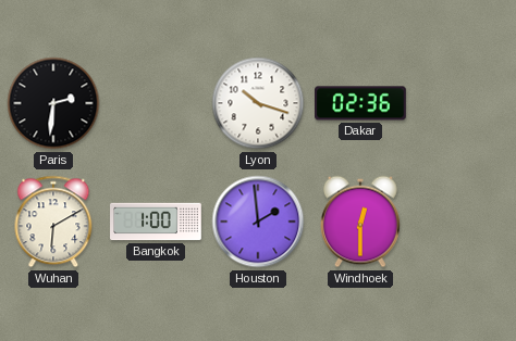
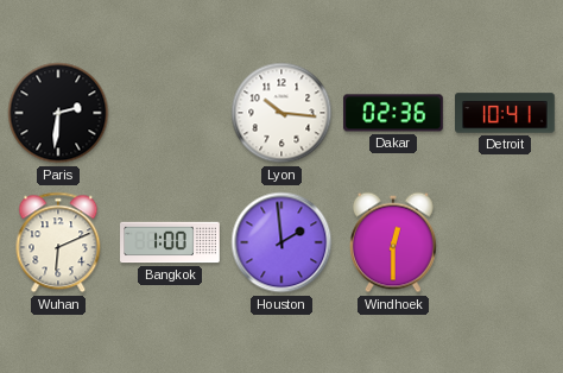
Lyon: 10:18 -> 10:16 (281, 113)
Detroit: none -> 10:41 (505, 113)
Wuhan: 6:10 -> 6:11 (58, 242)
